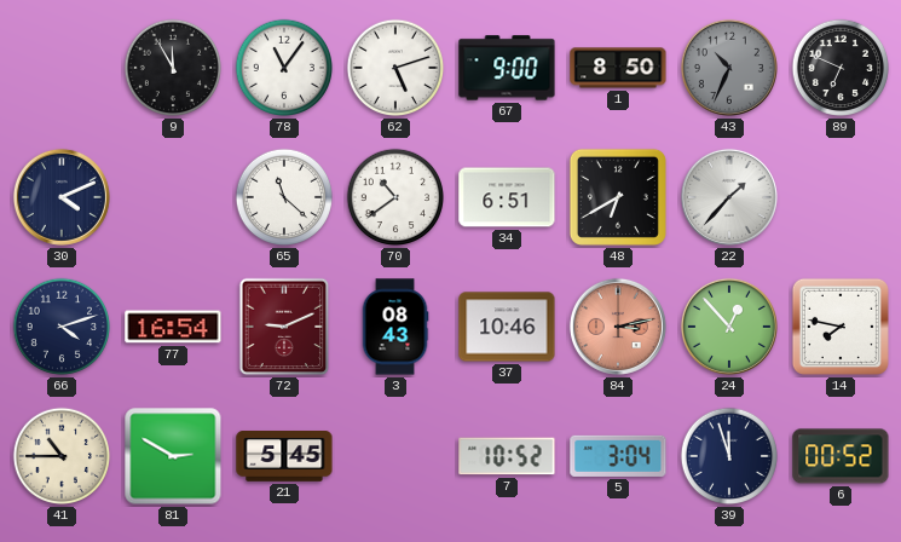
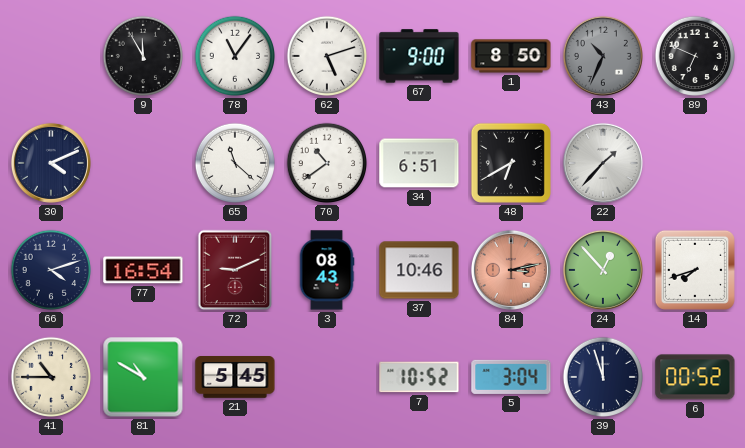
14: 7:47 -> 7:42 (695, 270)
81: 2:50 -> 10:50 (143, 377)
